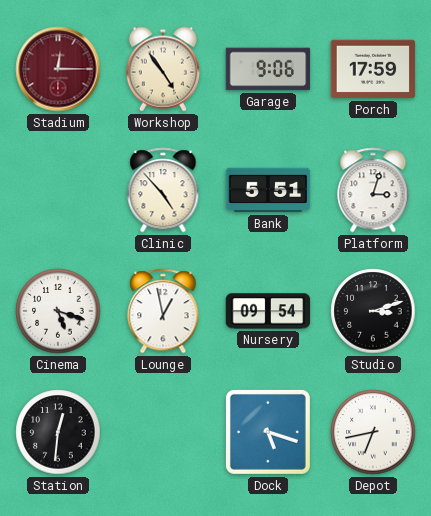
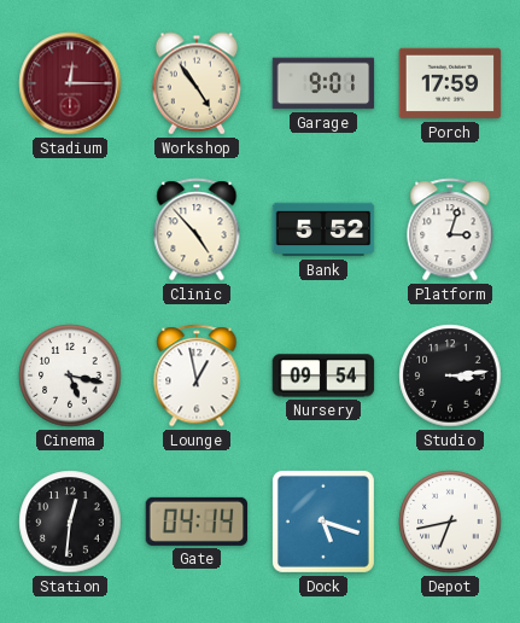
Garage: 9:06 -> 9:01 (323, 83)
Bank: 5:51 -> 5:52 (323, 229)
Cinema: 5:18 -> 5:17 (70, 375)
Studio: 3:12 -> 3:14 (450, 375)
Gate: none -> 04:14 (197, 522)
